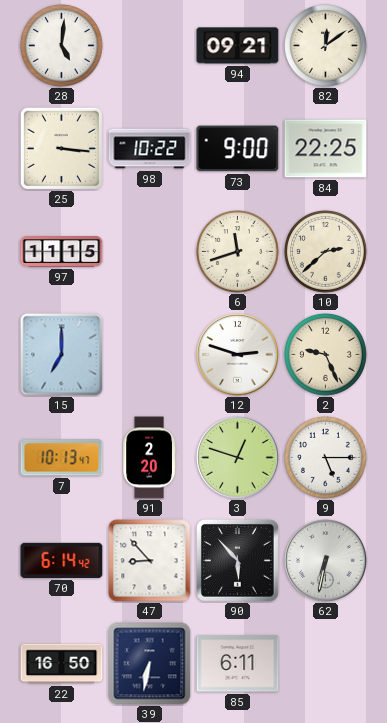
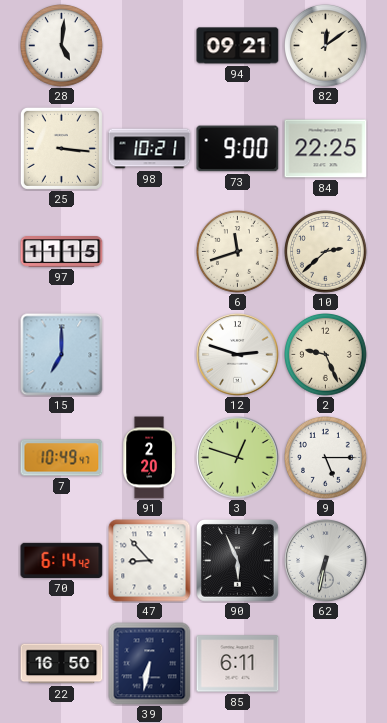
98: 10:22 -> 10:21 (150, 149)
7: 10:13 -> 10:49 (62, 458)
90: 5:53 -> 5:56 (238, 561)
